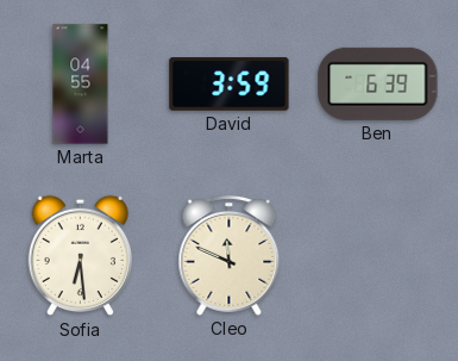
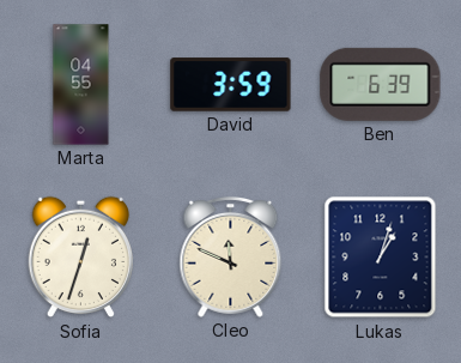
Sofia: 6:29 -> 12:33 (80, 258)
Lukas: none -> 1:03 (381, 258)
